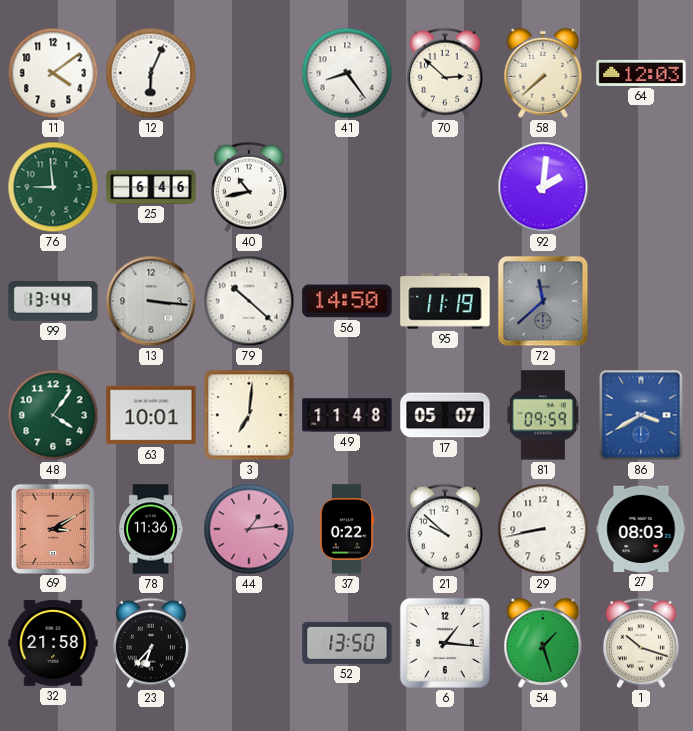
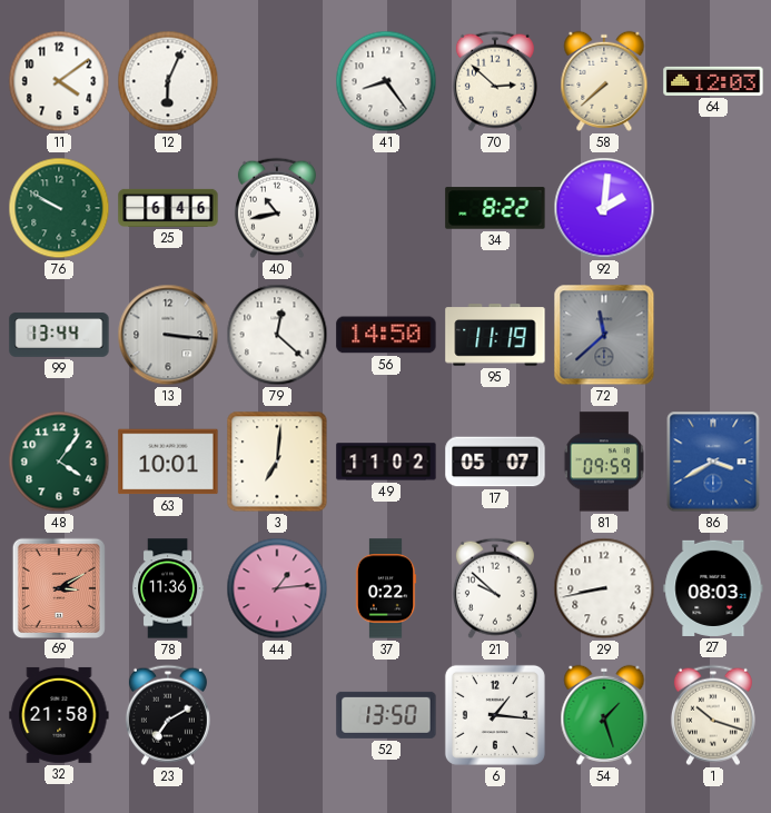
76: 8:59 -> 9:50 (59, 208)
34: none -> 8:22 (495, 208)
79: 10:22 -> 12:22 (277, 335)
49: 11:48 -> 11:02 (386, 462)
23: 6:37 -> 7:10 (168, 715)
